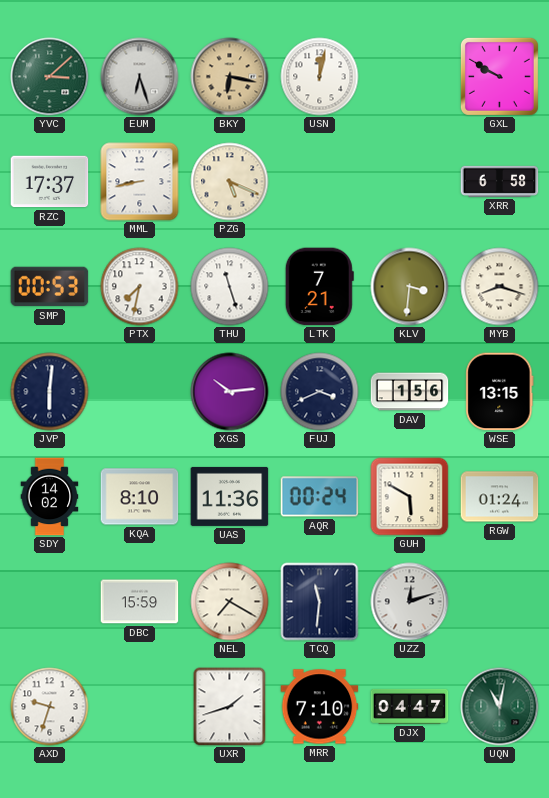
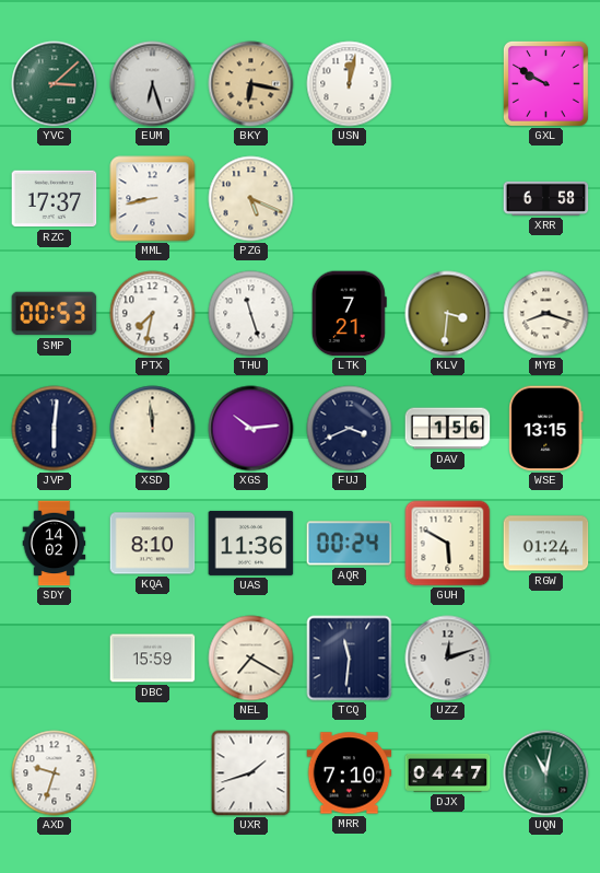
XSD: none -> 11:59 (153, 429)
